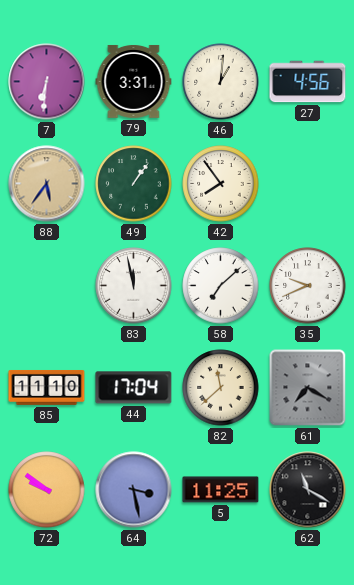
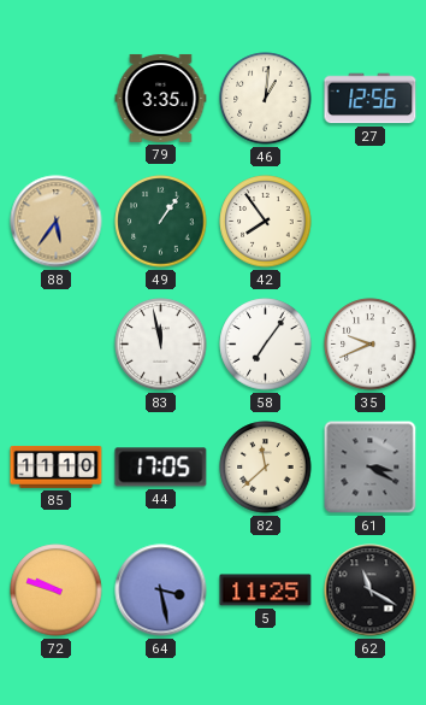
7: 6:31 -> none (47, 82)
79: 3:31 -> 3:35 (161, 98)
27: 4:56 -> 12:56 (371, 99)
58: 7:08 -> 7:06 (266, 345)
44: 17:04 -> 17:05 (161, 468)
61: 7:20 -> 3:20 (371, 468)
72: 9:51 -> 9:48 (57, 591)
